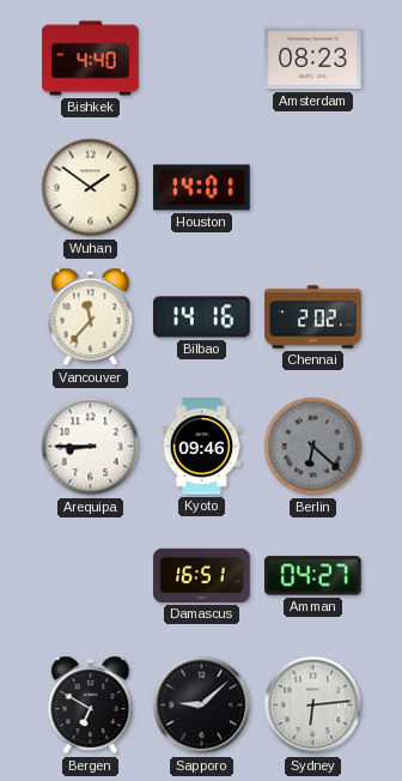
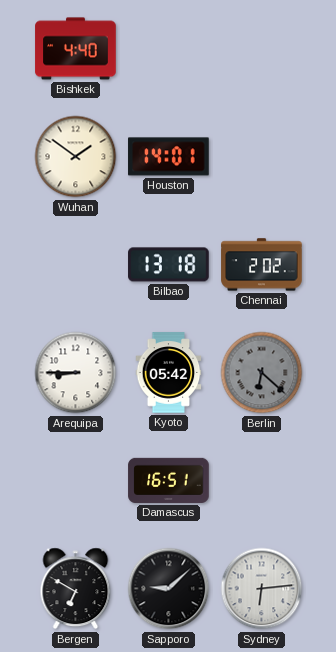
Amsterdam: 08:23 -> none (313, 59)
Vancouver: 11:37 -> none (91, 317)
Bilbao: 14:16 -> 13:18 (169, 265)
Kyoto: 09:46 -> 05:42 (169, 373)
Amman: 04:27 -> none (313, 576)
